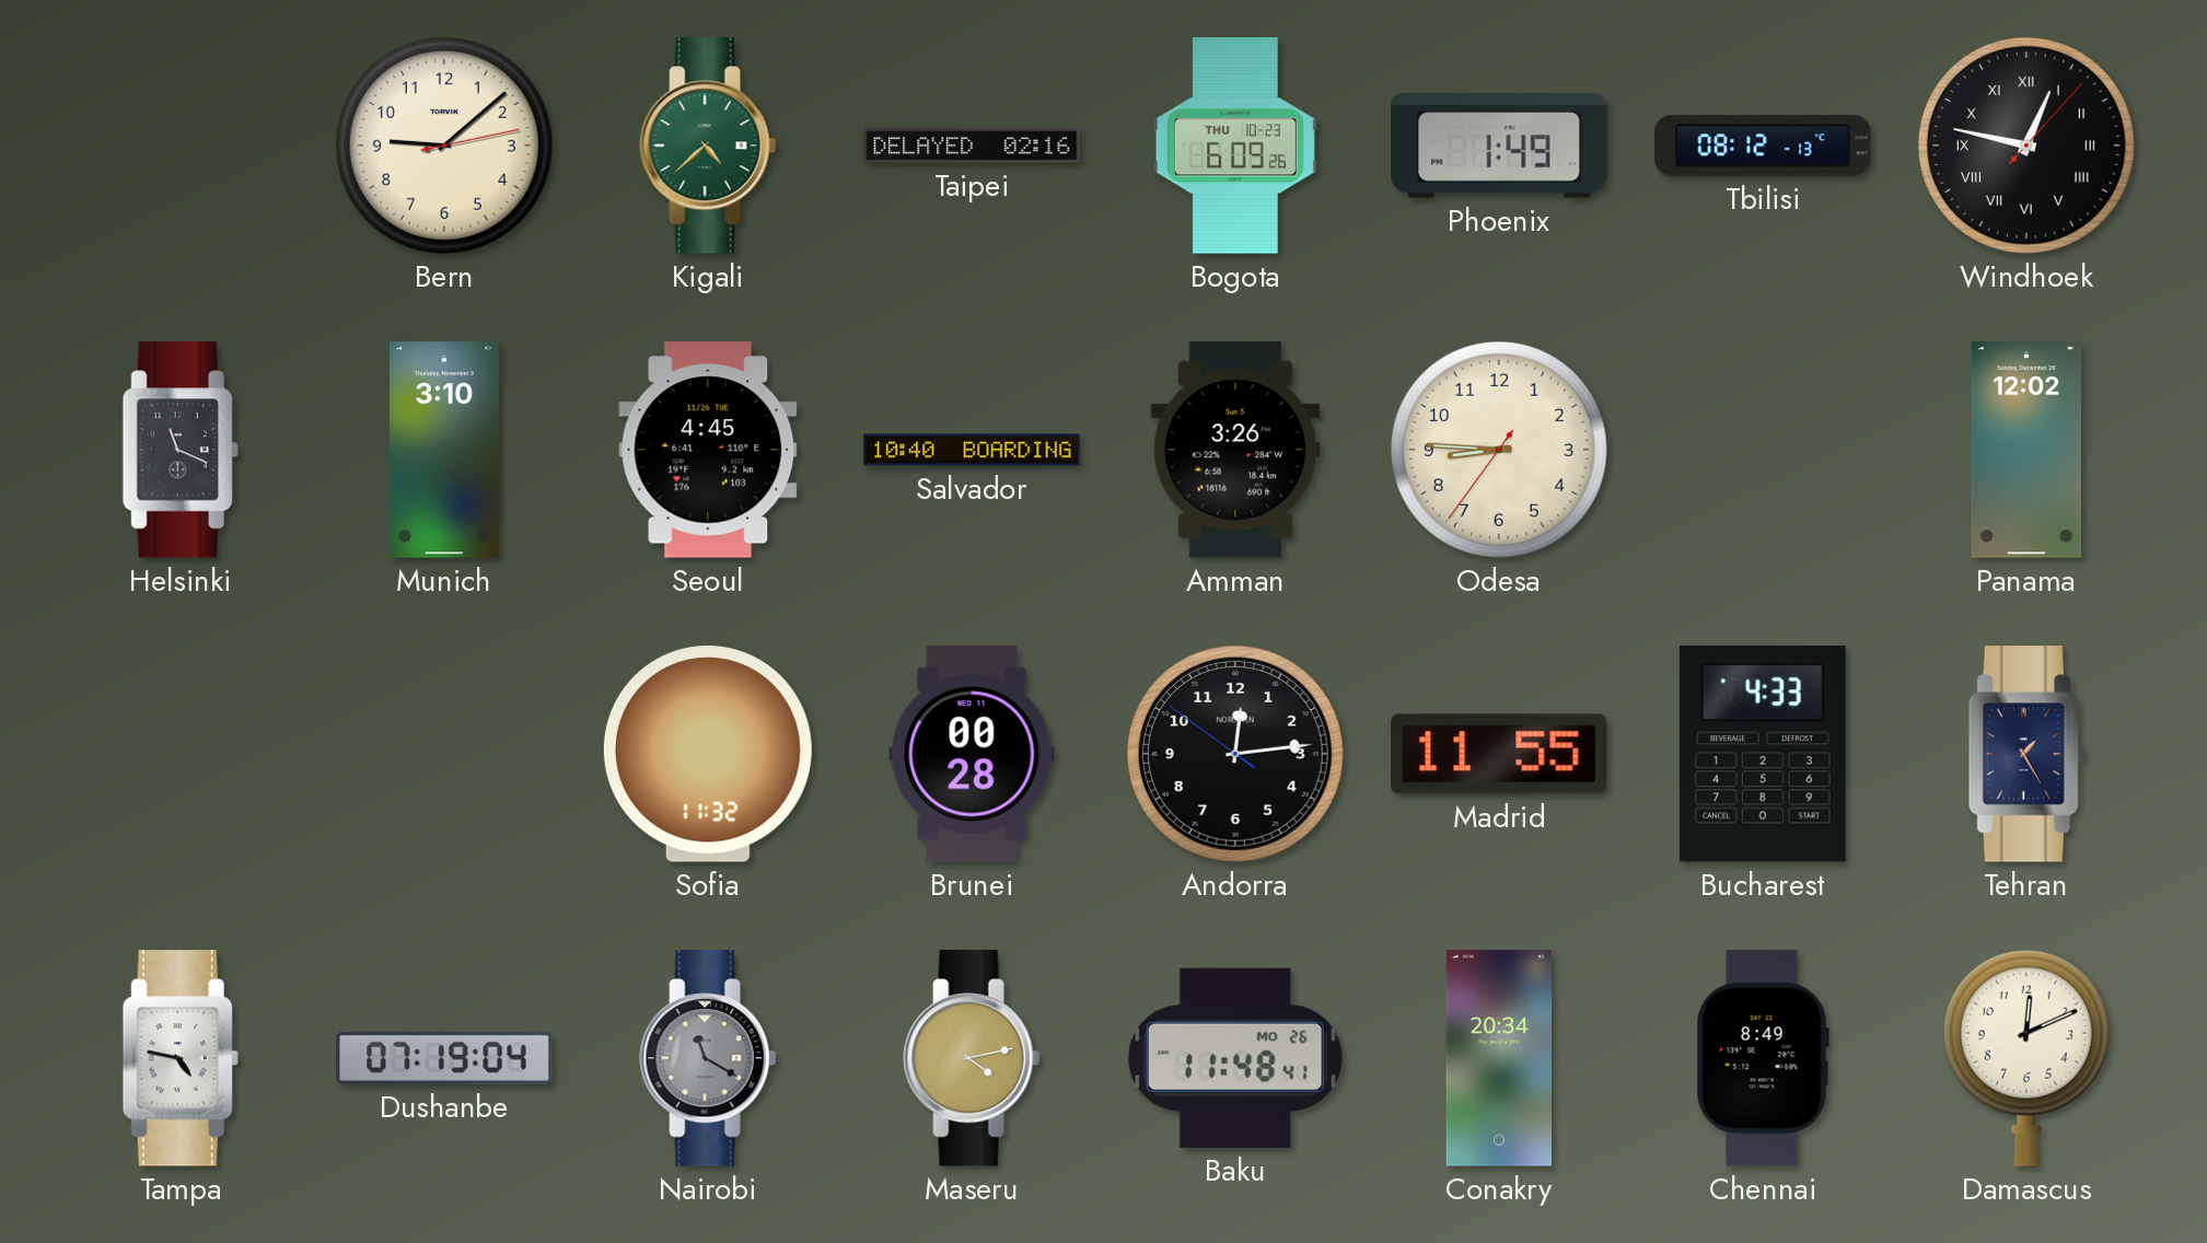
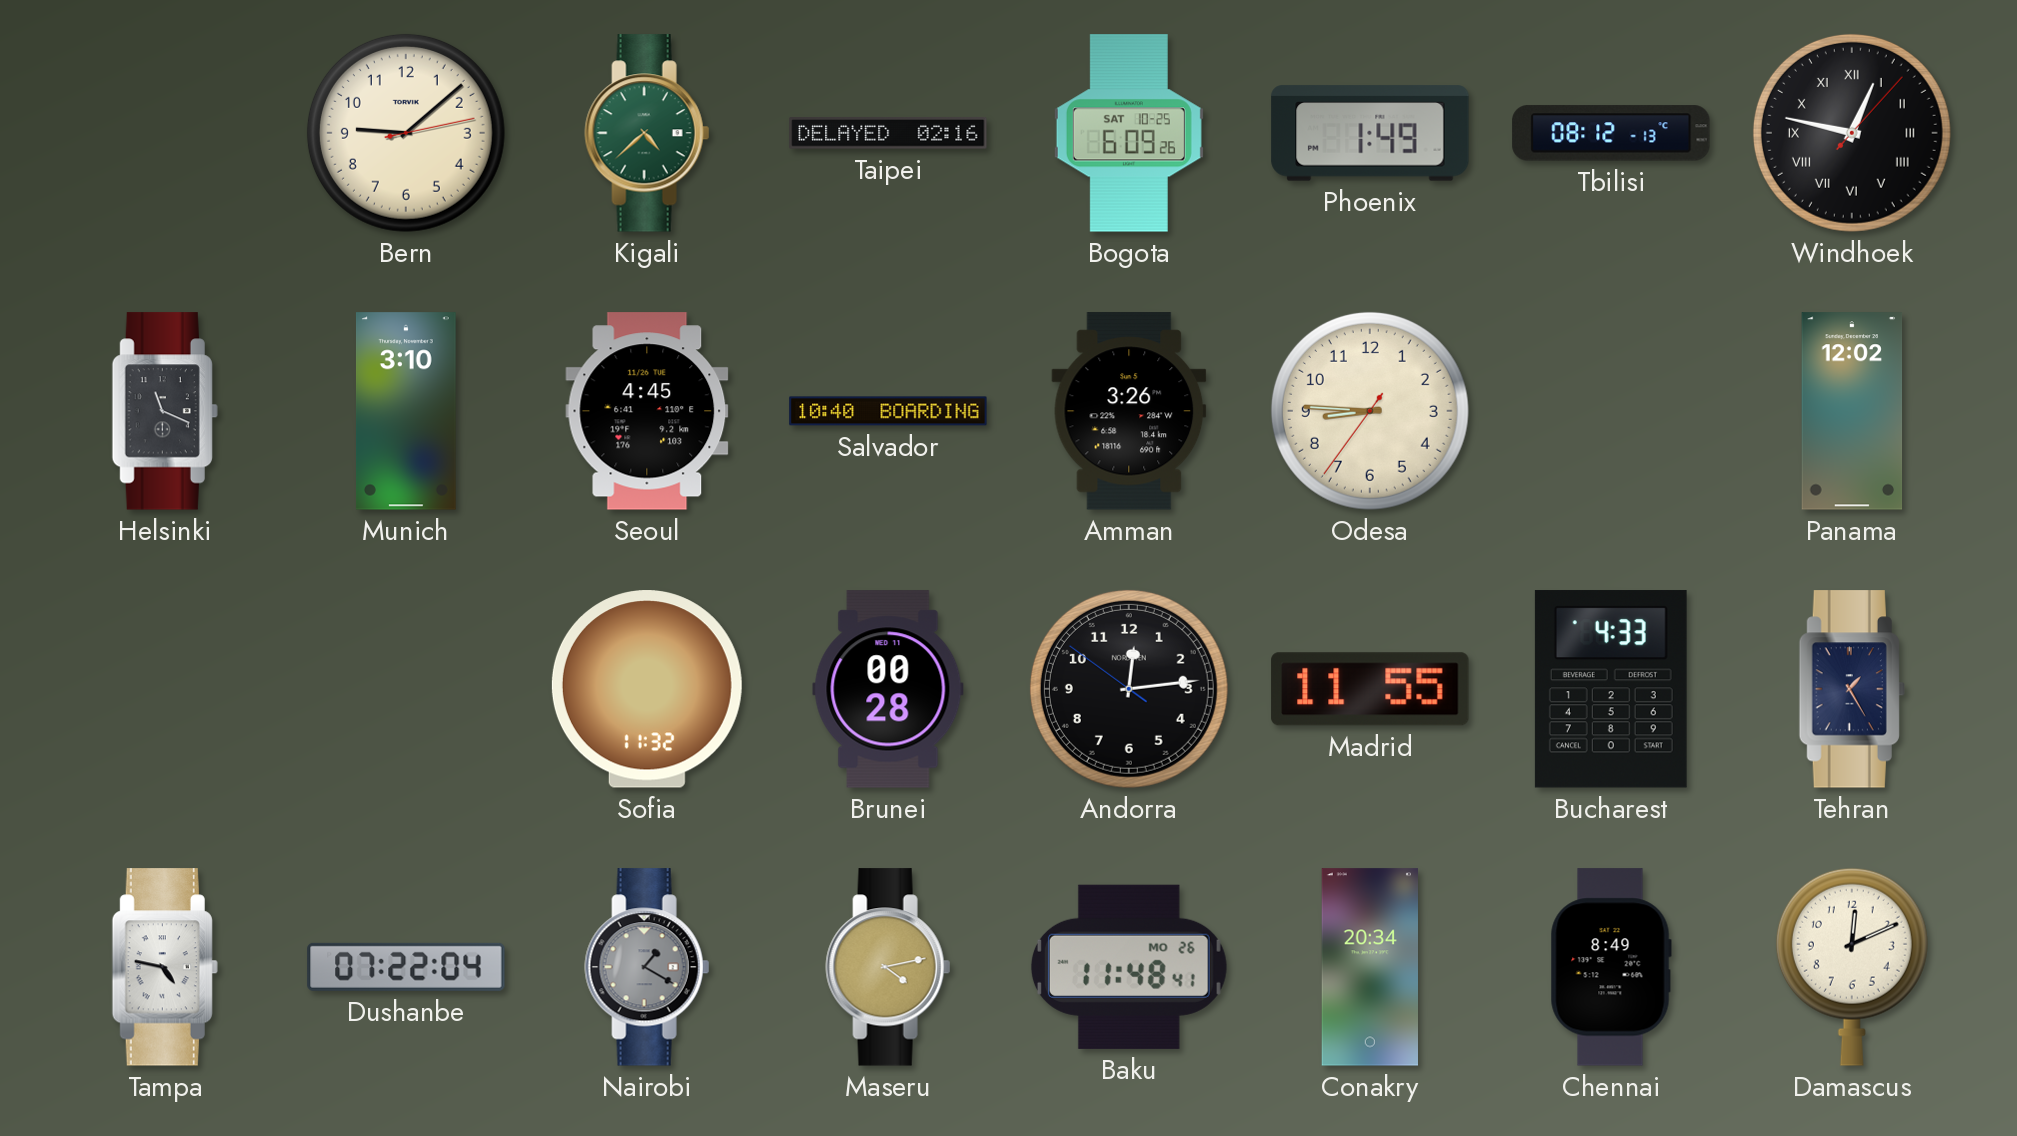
Bogota date: THU 10-23 -> SAT 10-25 (1129, 133)
Dushanbe: 07:19 -> 07:22 (406, 967)
Nairobi: 11:20 -> 1:20 (647, 967)
